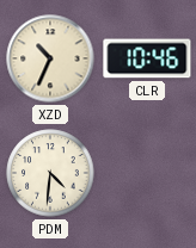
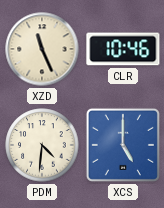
XZD: 10:34 -> 11:26 (42, 49)
XCS: none -> 5:00 (123, 145)
